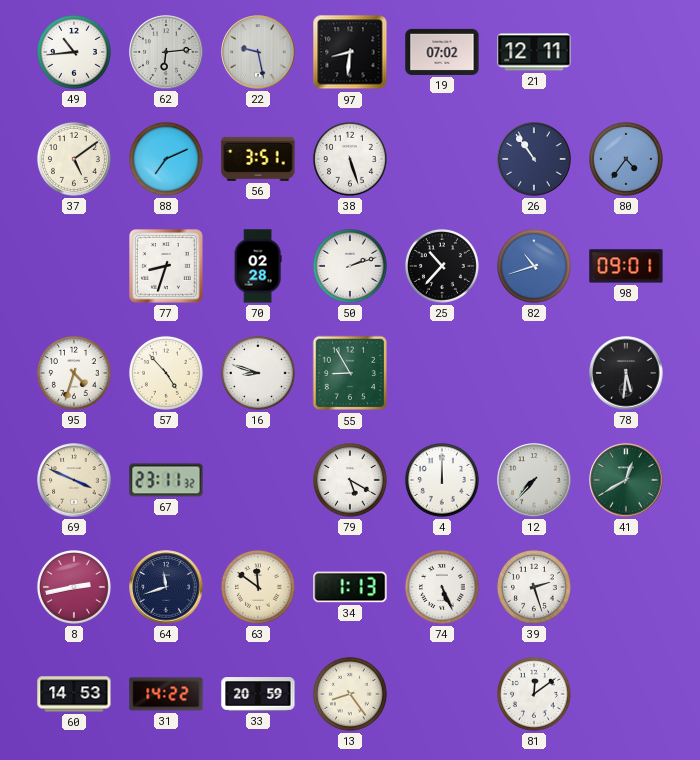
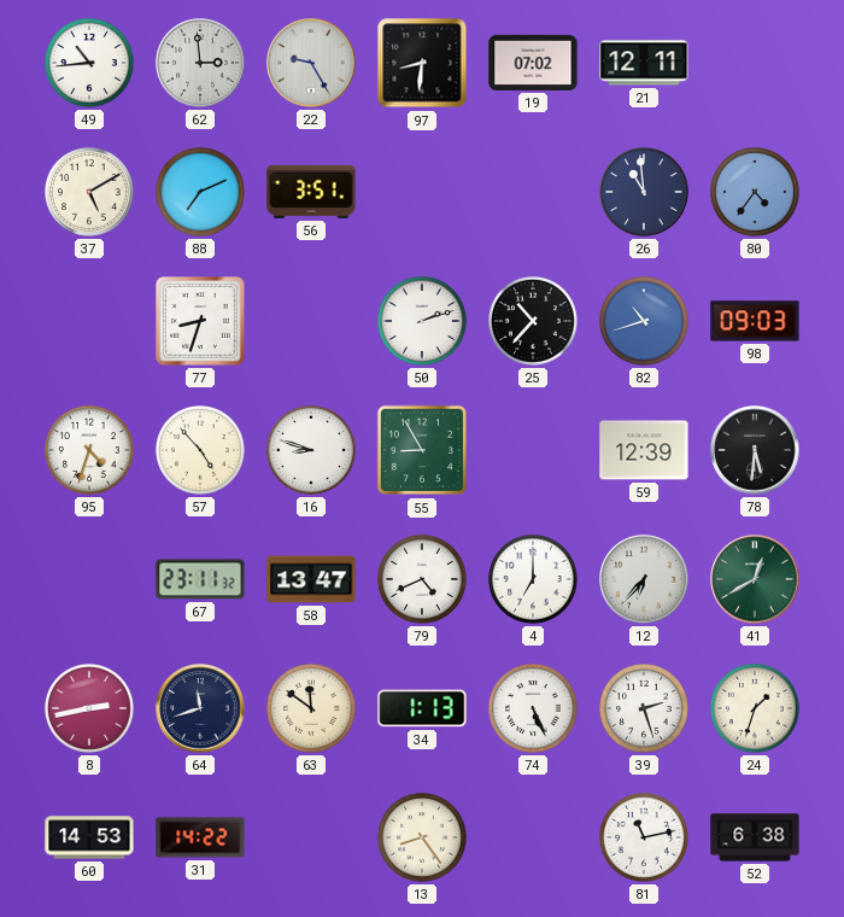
62: 6:14 -> 2:59 (200, 63)
22: 9:28 -> 9:25 (311, 63)
37: 5:09 -> 5:10 (89, 192)
38: 5:27 -> none (350, 159)
26: 10:54 -> 10:59 (644, 192)
70: 02:28 -> none (258, 266)
98: 09:01 -> 09:03 (755, 321)
59: none -> 12:39 (644, 450)
69: 3:49 -> none (74, 480)
58: none -> 13:47 (311, 579)
79: 5:20 -> 4:41 (422, 579)
4: 12:00 -> 7:00 (533, 579)
12: 7:37 -> 6:37 (644, 579)
24: none -> 1:33 (755, 708)
33: 20:59 -> none (258, 694)
81: 12:09 -> 11:13 (644, 837)
52: none -> 6:38 (755, 837)
